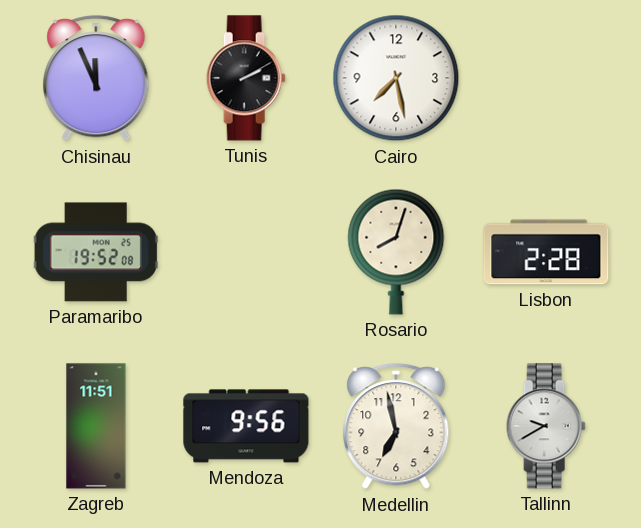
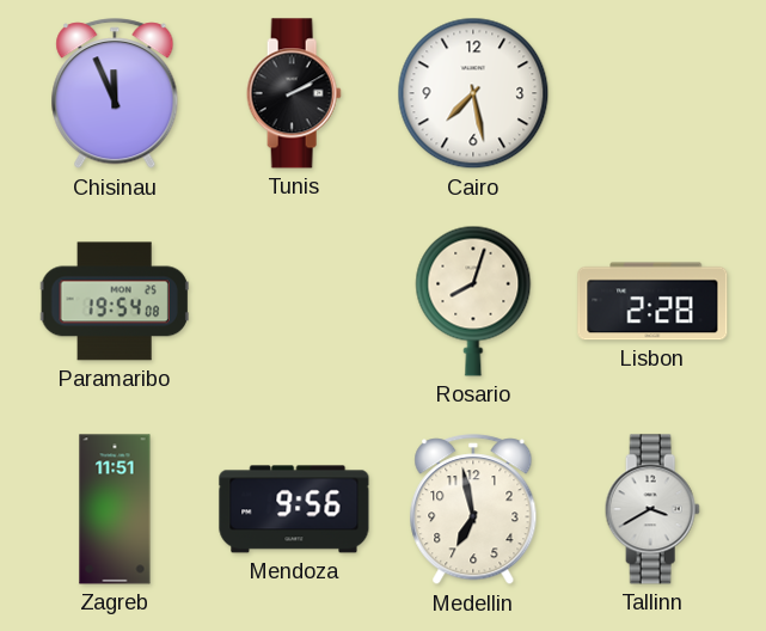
Paramaribo: 19:52 -> 19:54 (115, 301)
Tallinn: 9:40 -> 3:40 (652, 509)
